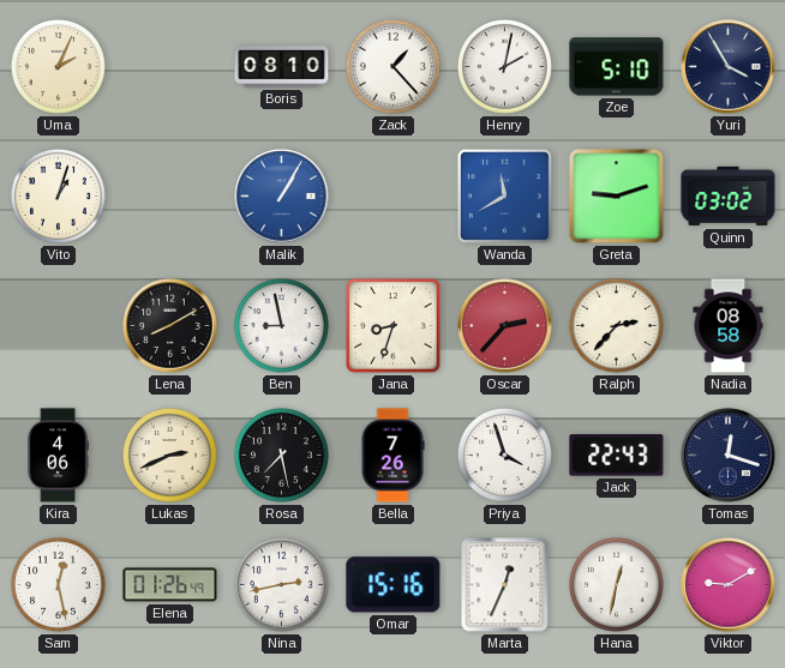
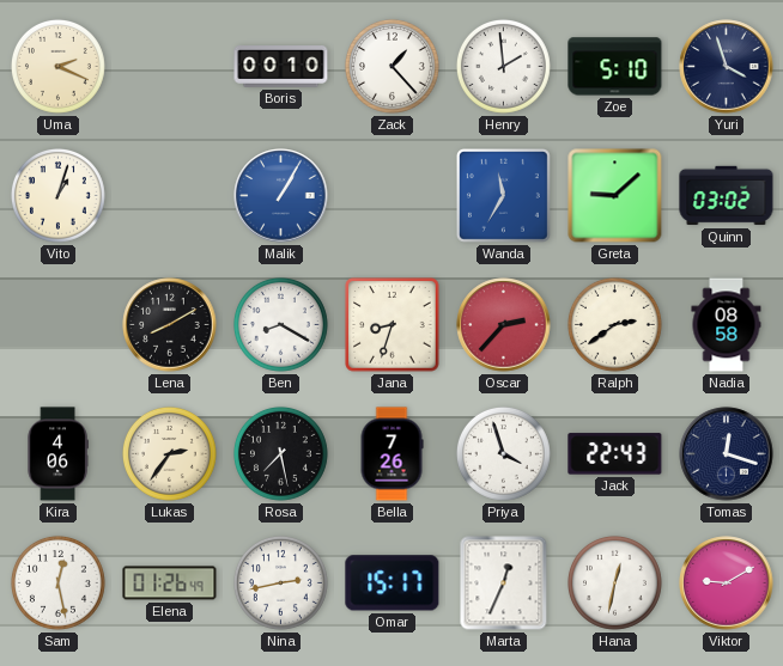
Uma: 2:04 -> 2:19 (57, 66)
Boris: 08:10 -> 00:10 (281, 67)
Henry: 2:02 -> 1:59 (503, 66)
Yuri: 3:55 -> 3:57 (727, 67)
Wanda: 11:40 -> 11:35 (503, 195)
Greta: 9:12 -> 9:08 (615, 196)
Ben: 8:58 -> 8:20 (280, 324)
Ralph: 2:37 -> 2:39 (614, 324)
Lukas: 2:41 -> 2:36 (169, 453)
Omar: 15:16 -> 15:17 (393, 583)
